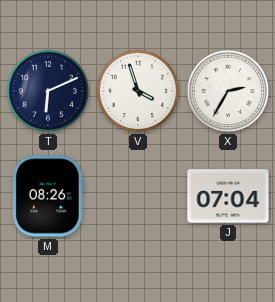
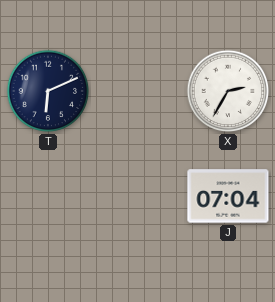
V: 3:57 -> none (138, 91)
M: 08:26 -> none (48, 196)
